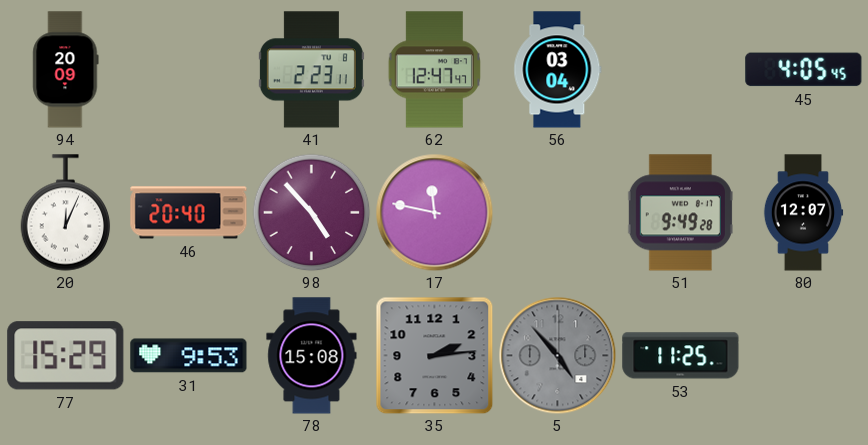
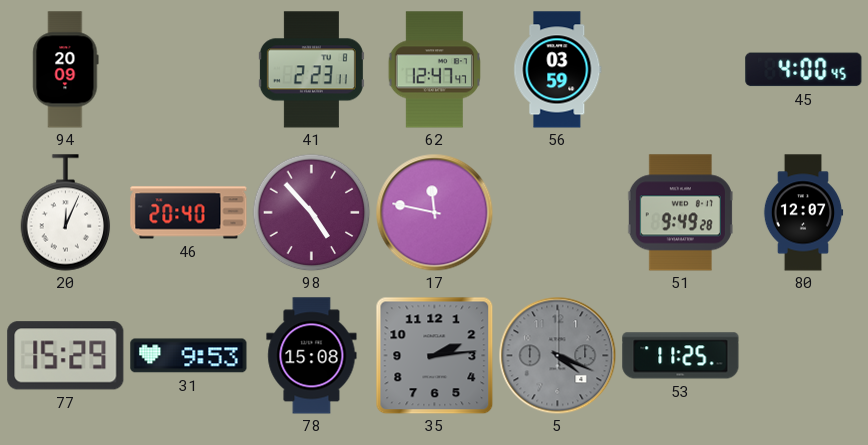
56: 03:04 -> 03:59 (558, 70)
45: 4:05 -> 4:00 (804, 70)
5: 4:53 -> 4:19 (557, 355)
